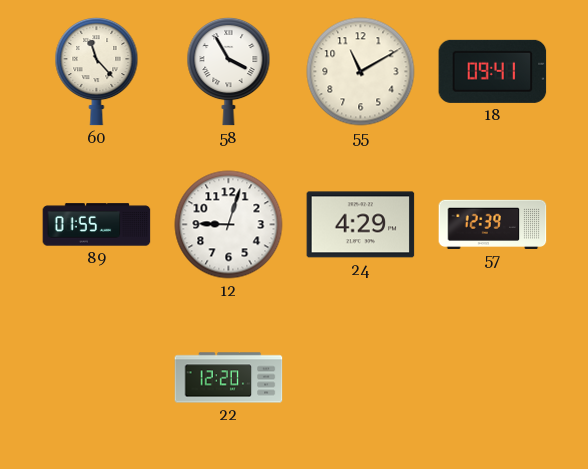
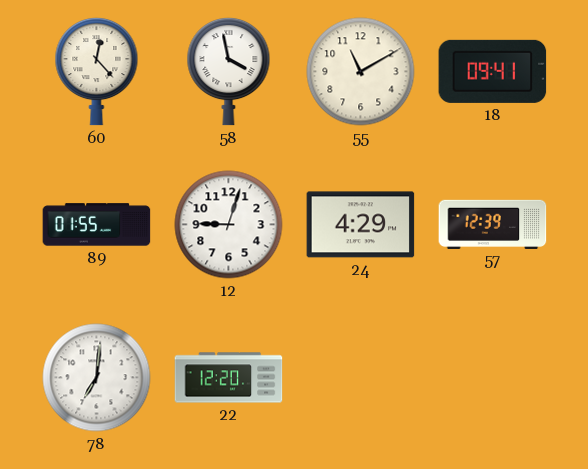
60: 11:23 -> 12:23 (97, 71)
58: 3:55 -> 3:58 (229, 71)
78: none -> 7:01 (97, 378)
